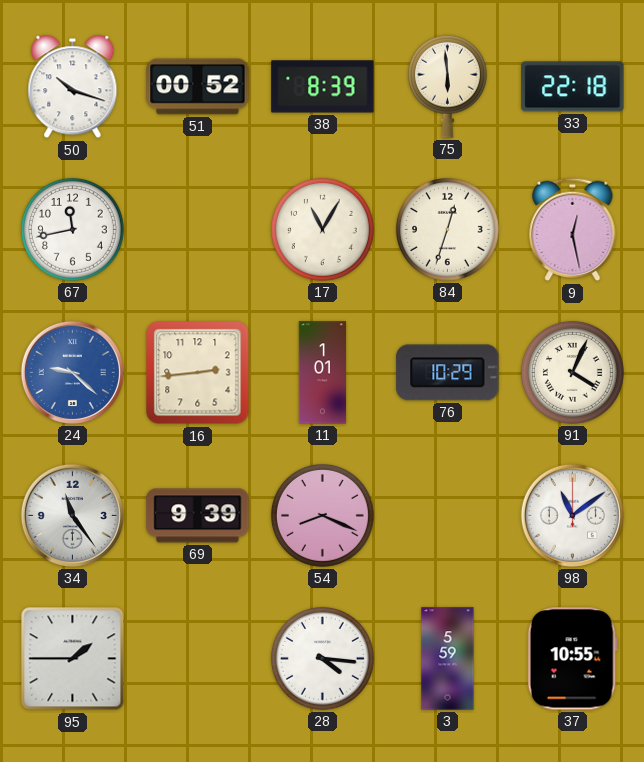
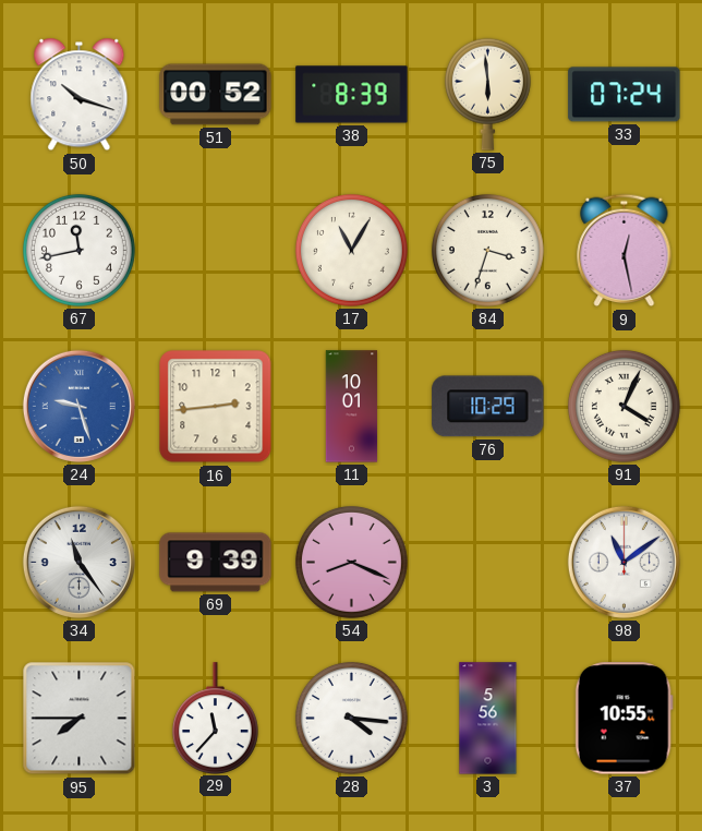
33: 22:18 -> 07:24 (625, 95)
84: 12:33 -> 3:33 (487, 250)
24: 9:22 -> 9:27 (78, 406)
11: 1:01 -> 10:01 (352, 407)
95: 1:45 -> 7:45 (80, 719)
29: none -> 11:37 (215, 718)
3: 5:59 -> 5:56 (488, 719)
